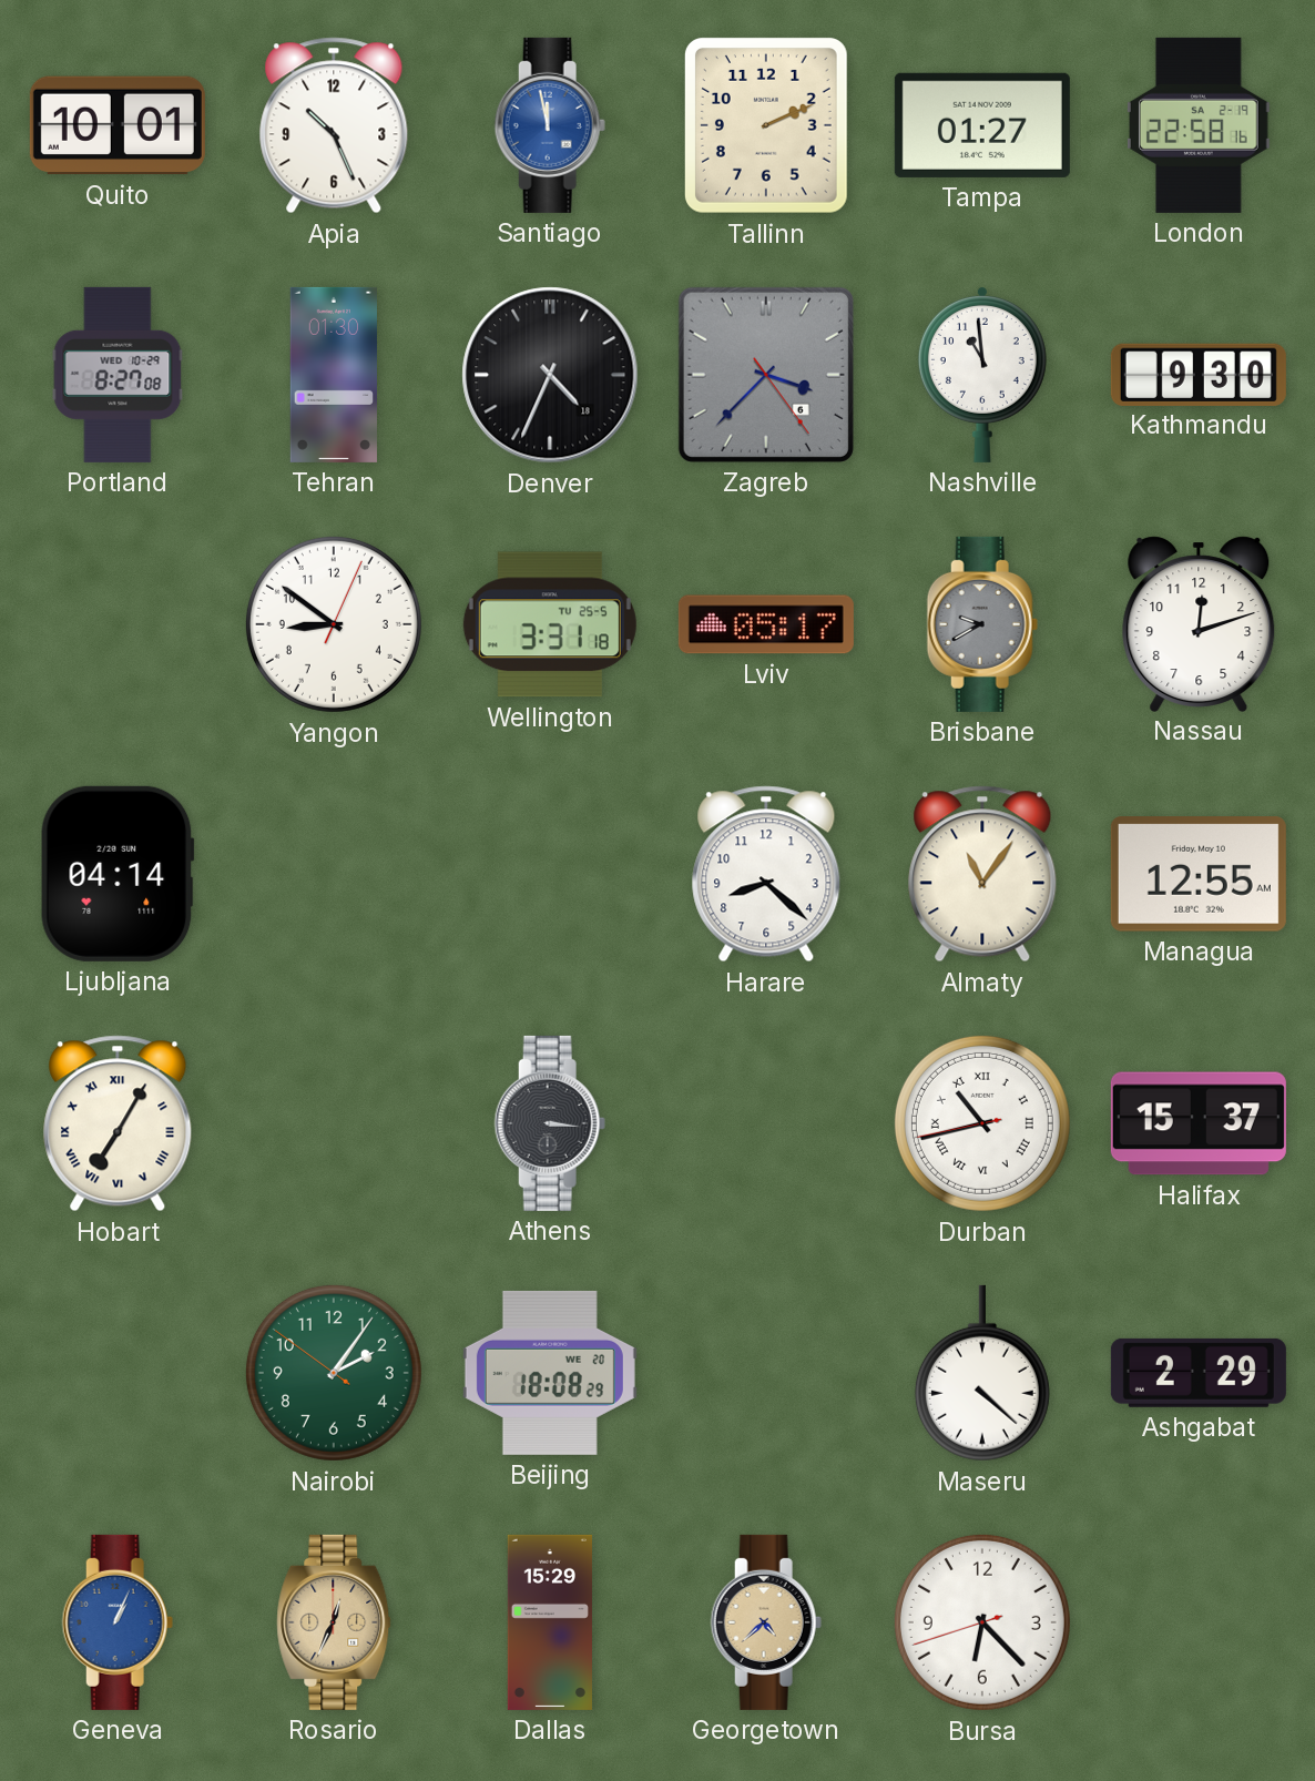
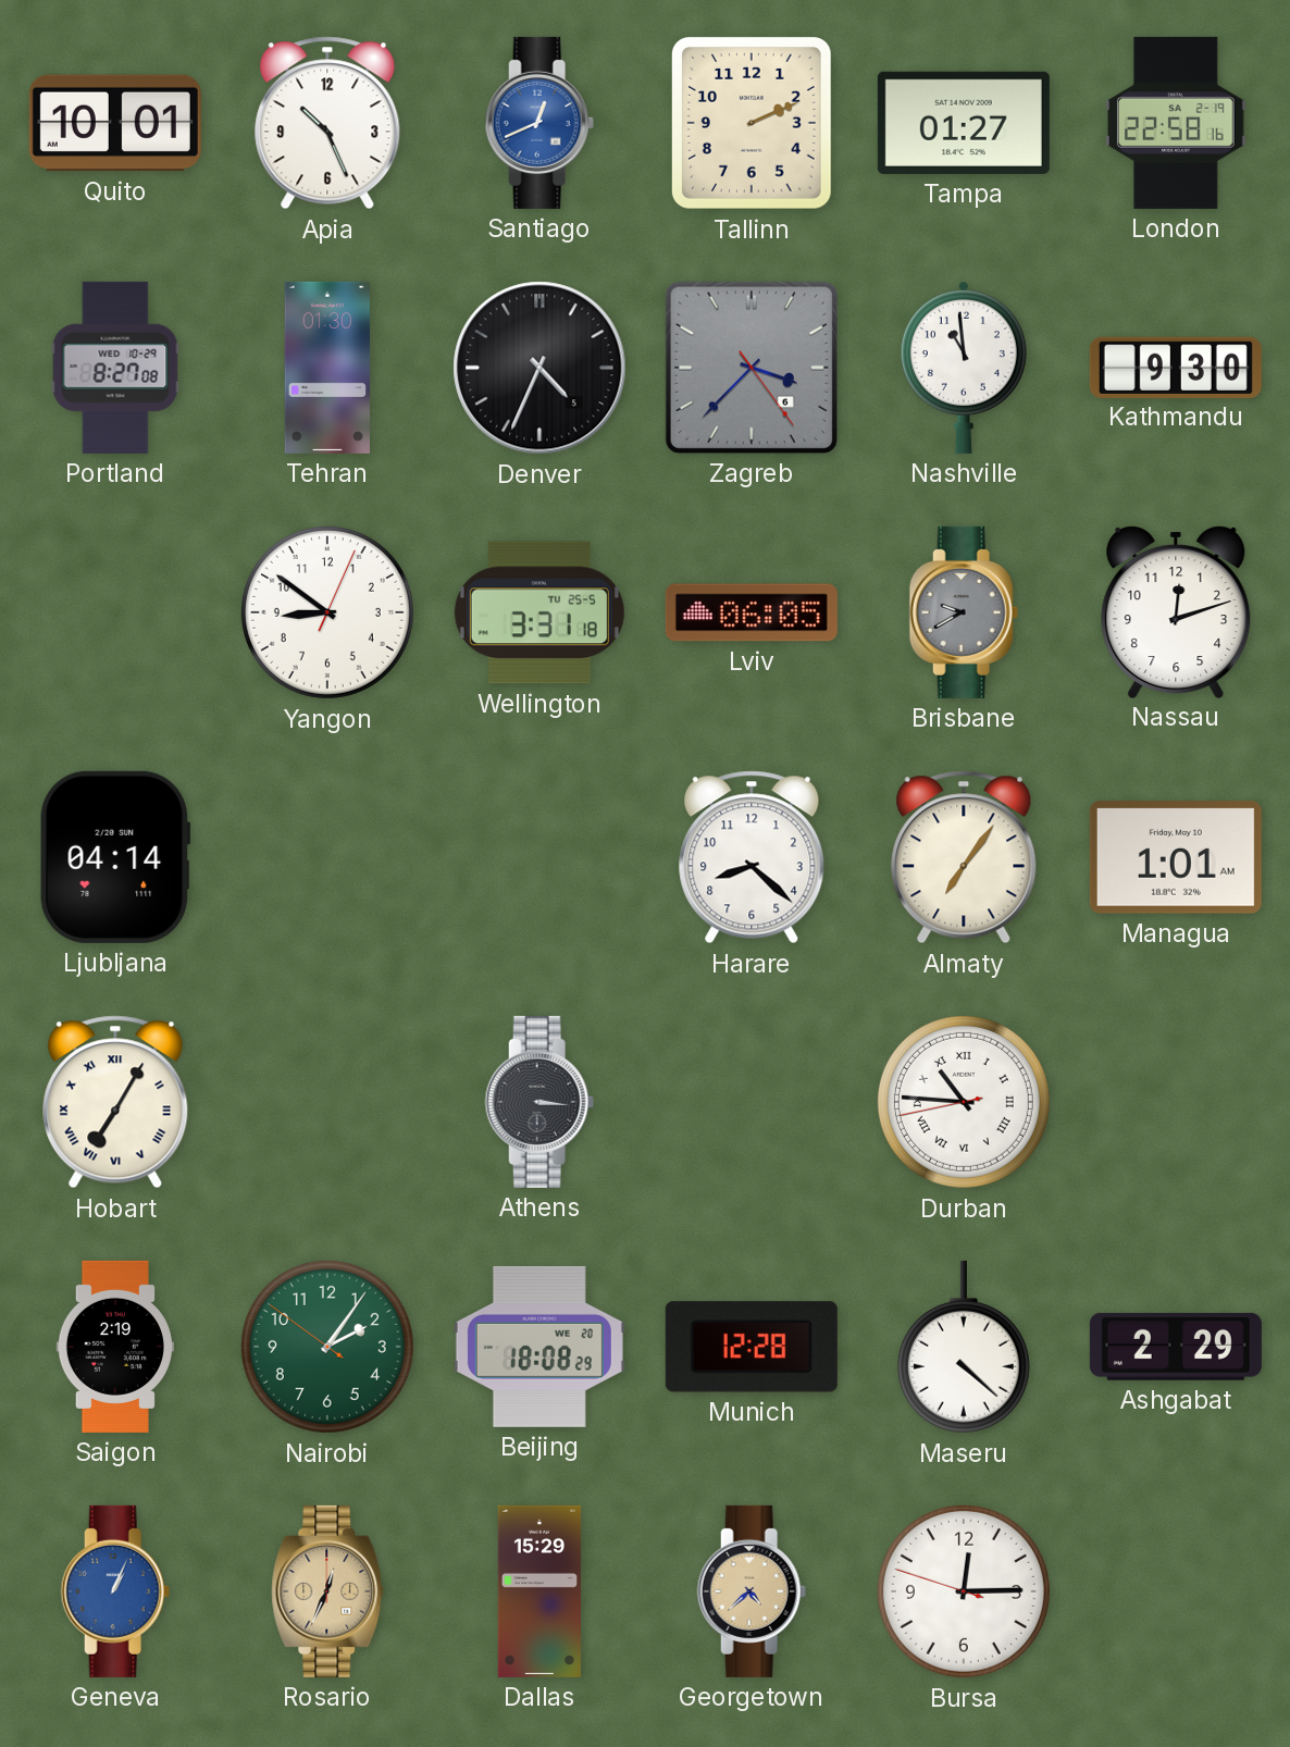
Santiago: 11:58 -> 12:41 (539, 123)
Denver date: 18 -> 5 (539, 368)
Lviv: 05:17 -> 06:05 (752, 612)
Almaty: 11:06 -> 7:06 (964, 857)
Managua: 12:55 -> 1:01 (1176, 857)
Durban: 10:42 -> 10:45 (964, 1102)
Halifax: 15:37 -> none (1199, 1123)
Saigon: none -> 2:19 (114, 1347)
Munich: none -> 12:28 (752, 1347)
Bursa: 6:22 -> 12:14 (964, 1591)
